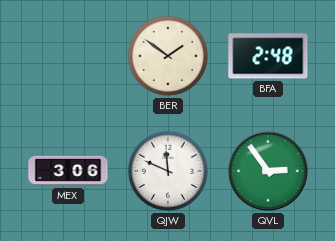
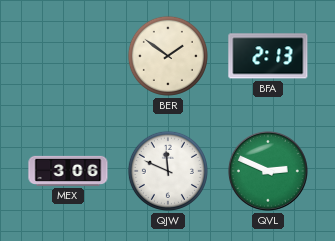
BFA: 2:48 -> 2:13 (268, 56)
QVL: 2:54 -> 2:49 (269, 172)
